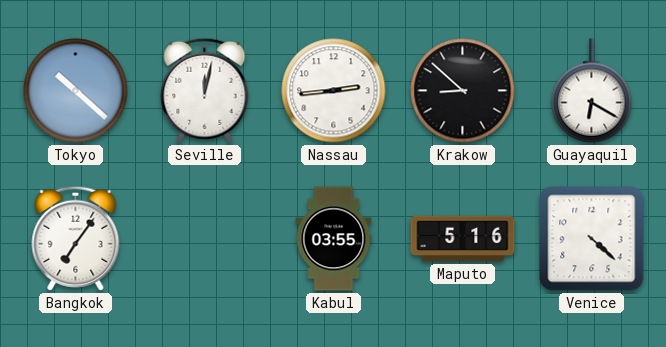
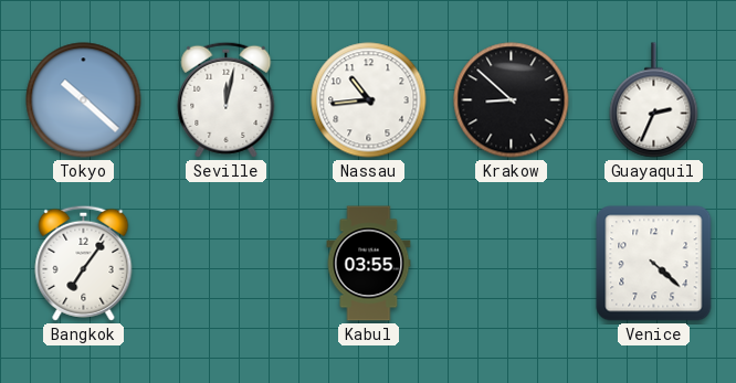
Nassau: 2:44 -> 10:44 (369, 100)
Guayaquil: 6:20 -> 2:34 (654, 100)
Maputo: 5:16 -> none (463, 239)
